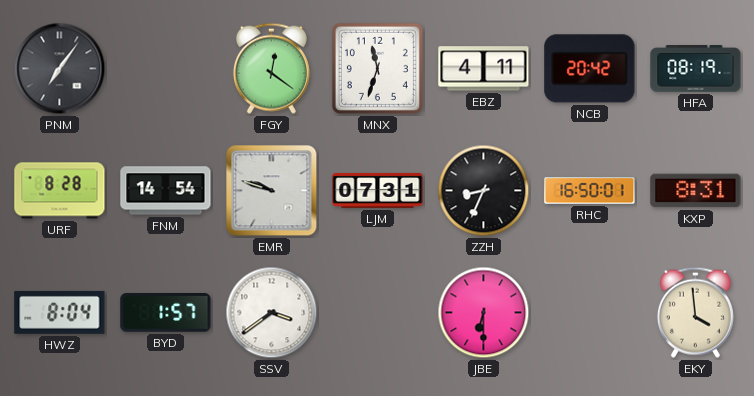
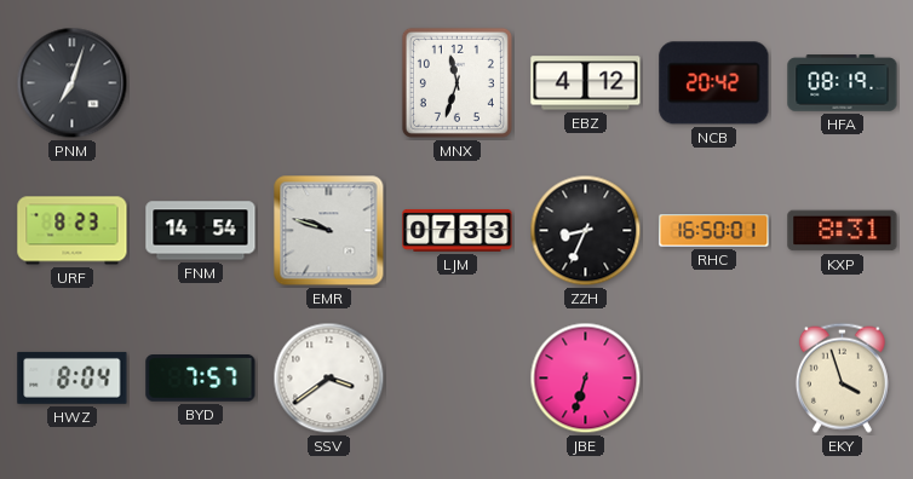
PNM: 7:06 -> 7:03 (73, 83)
FGY: 12:21 -> none (271, 68)
EBZ: 4:11 -> 4:12 (586, 83)
URF: 8:28 -> 8:23 (73, 231)
LJM: 07:31 -> 07:33 (458, 231)
BYD: 1:57 -> 7:57 (201, 379)
JBE: 6:30 -> 6:33 (586, 379)
EKY: 3:59 -> 3:57 (842, 377)
